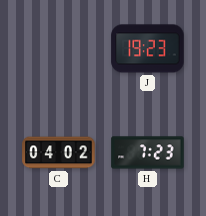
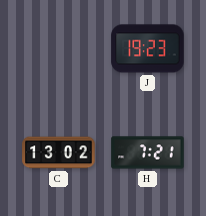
C: 04:02 -> 13:02 (59, 153)
H: 7:23 -> 7:21 (148, 153)
